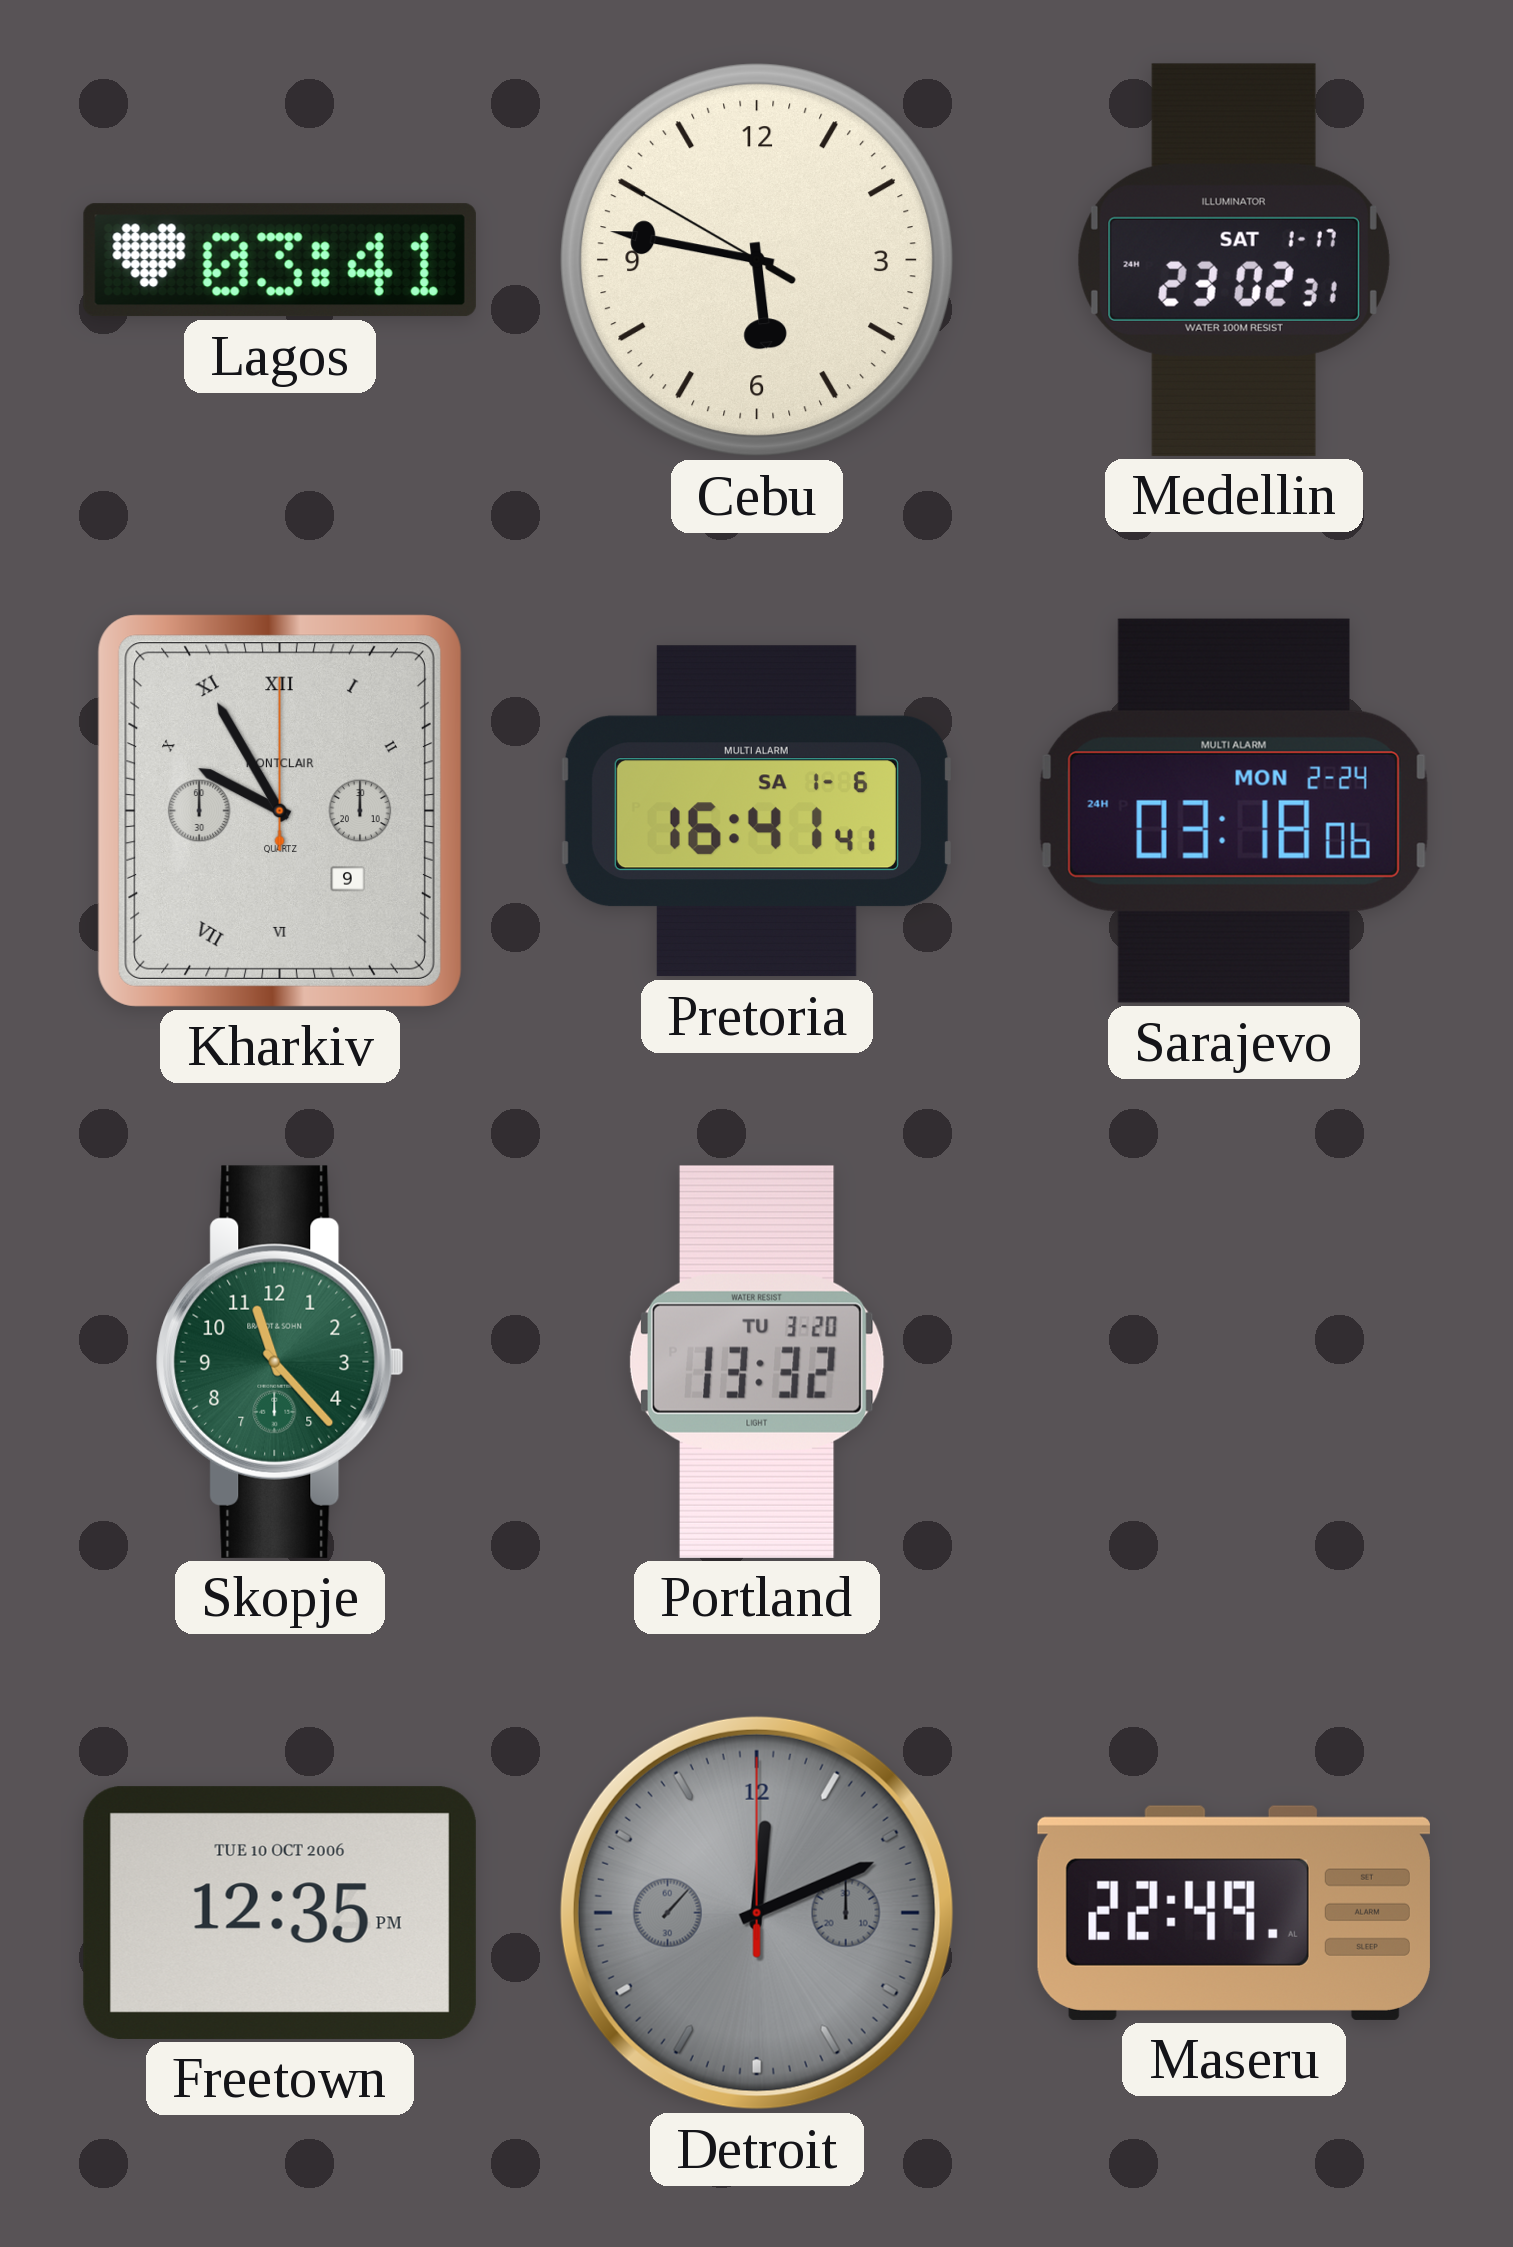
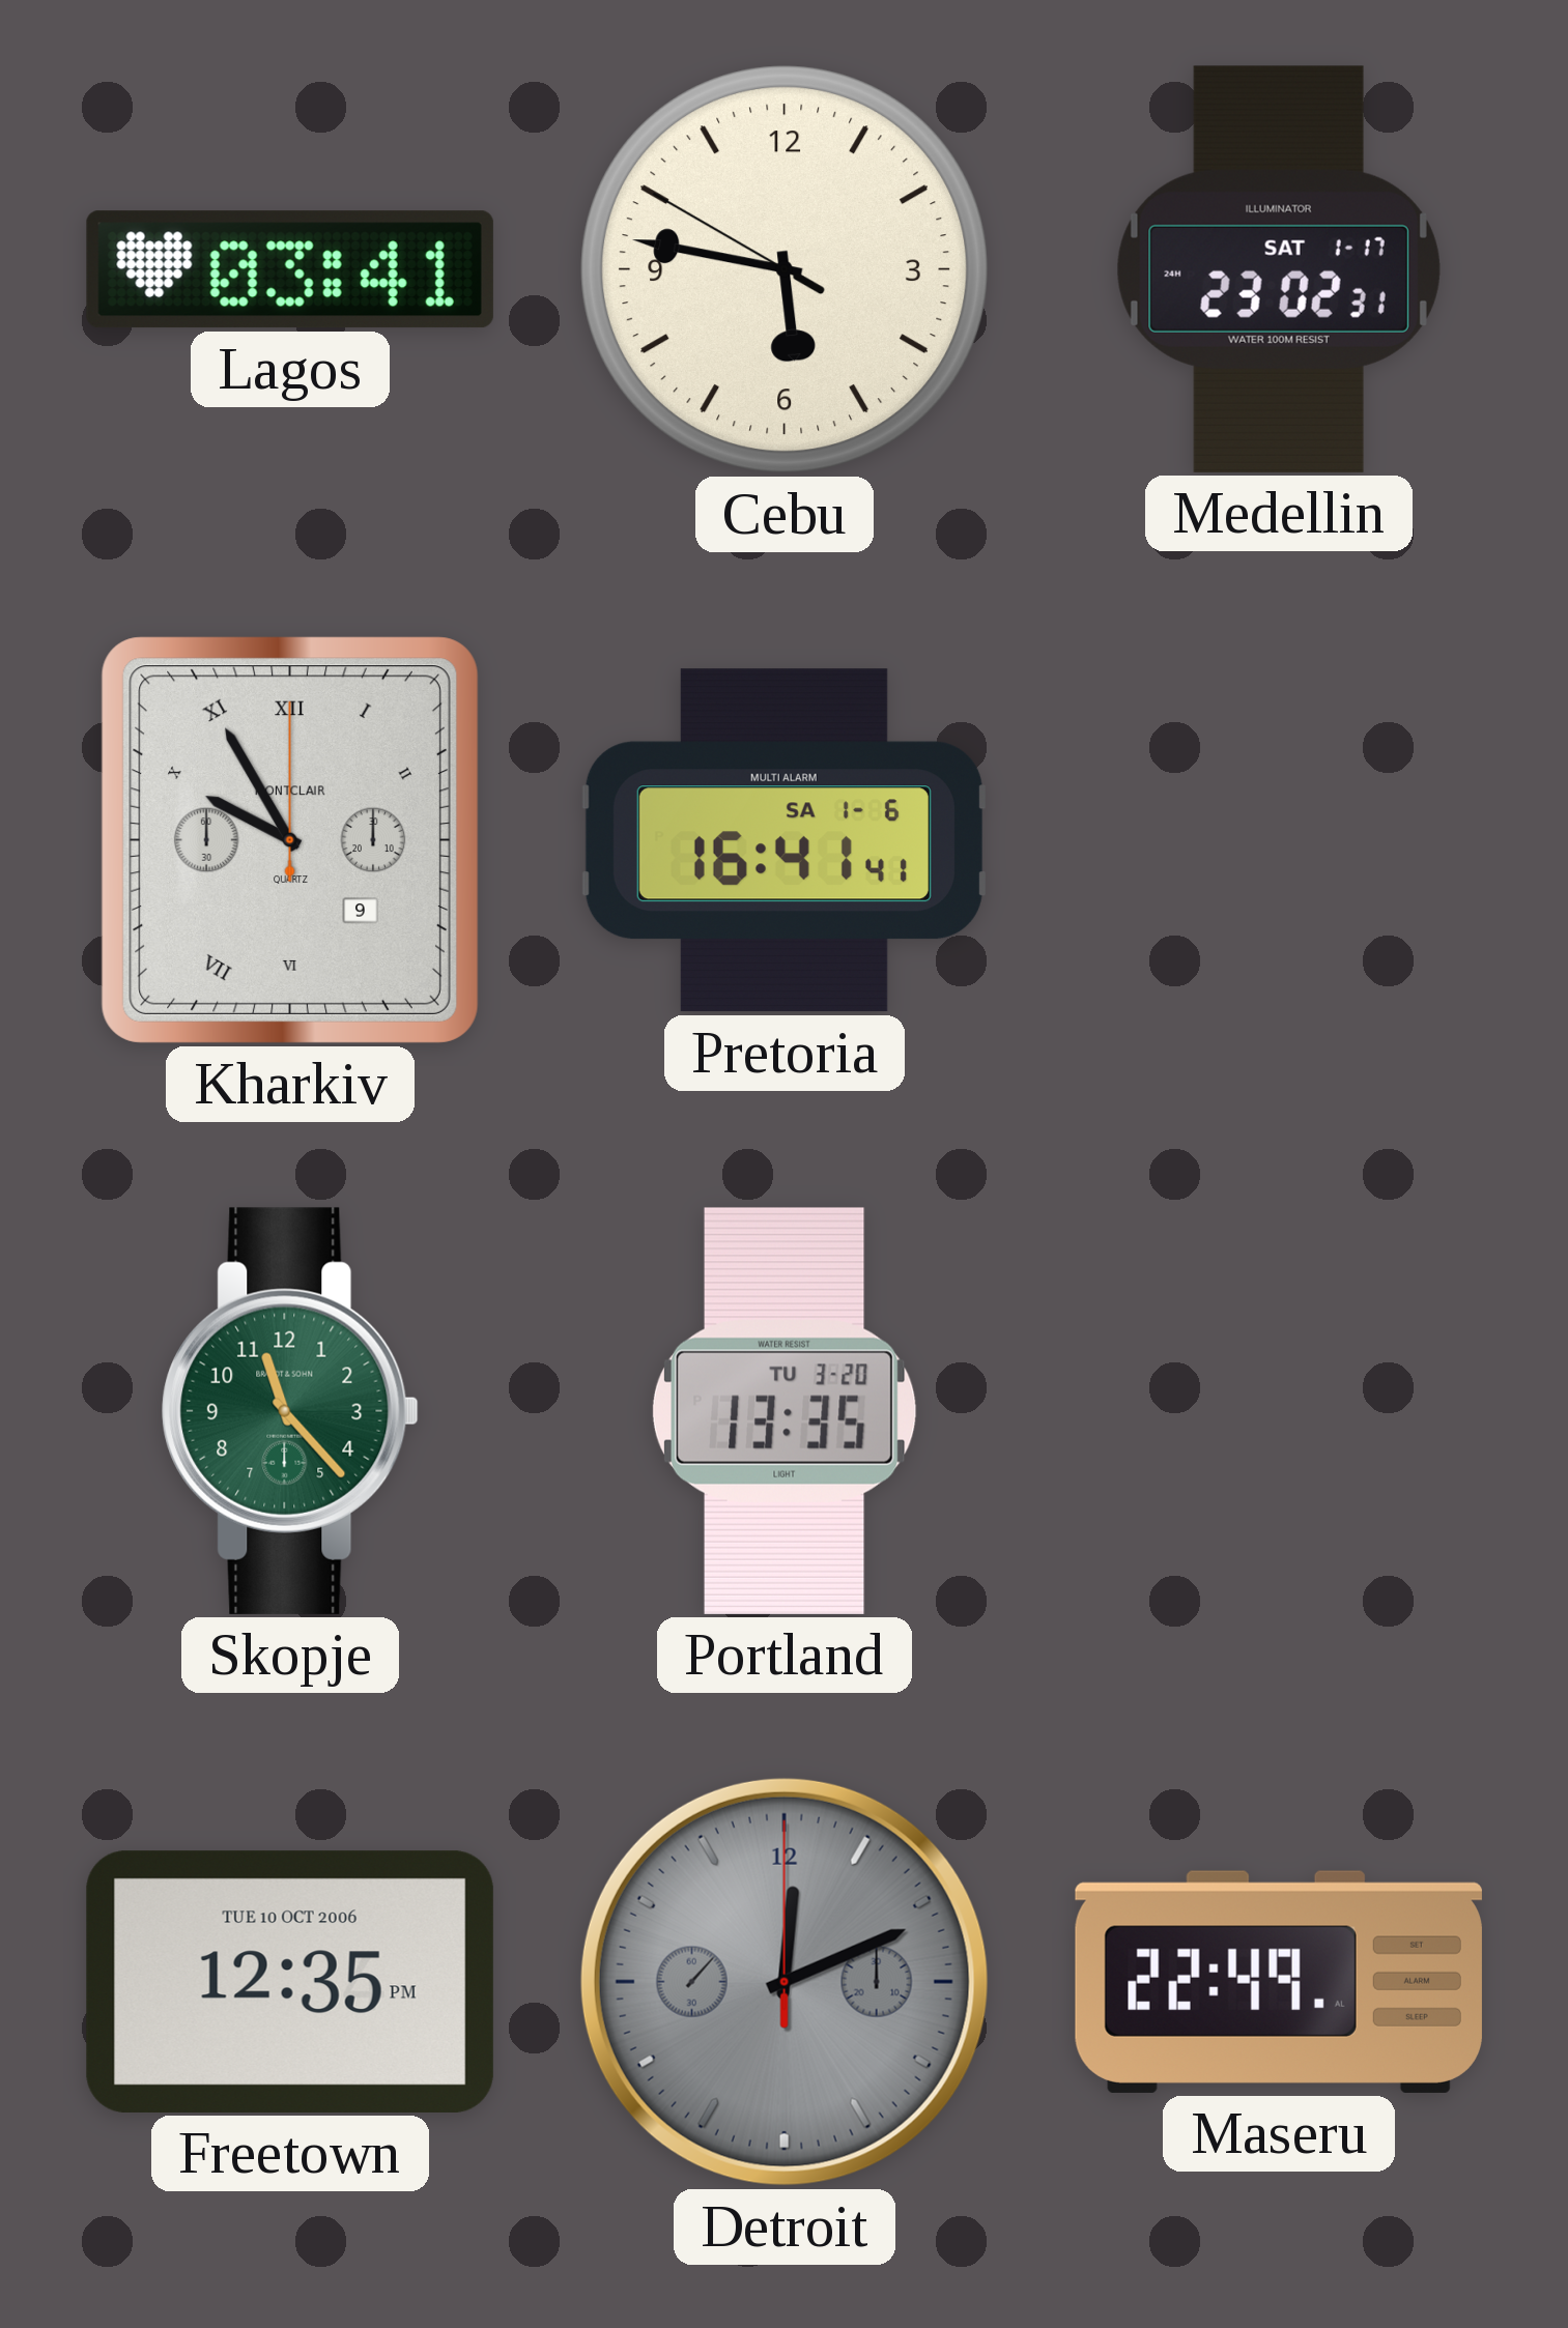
Sarajevo: 03:18 -> none (1234, 811)
Portland: 13:32 -> 13:35 (785, 1411)
